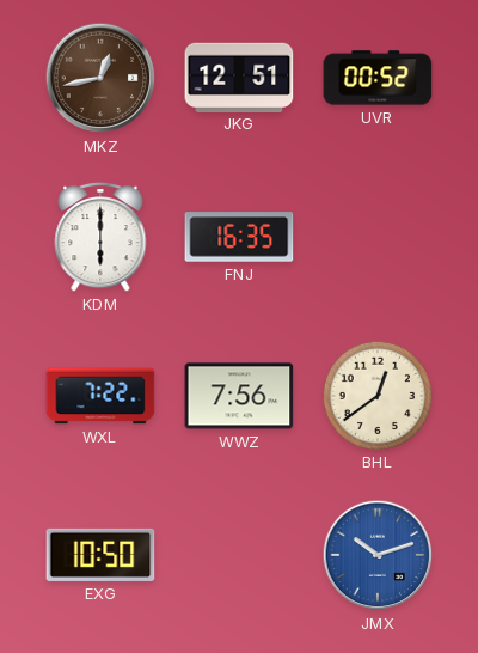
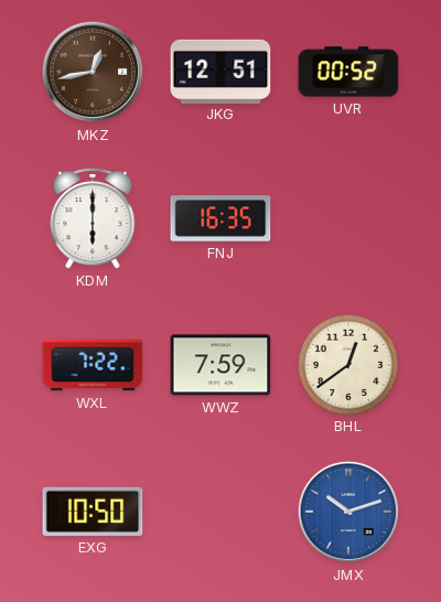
WWZ: 7:56 -> 7:59 (220, 365)
